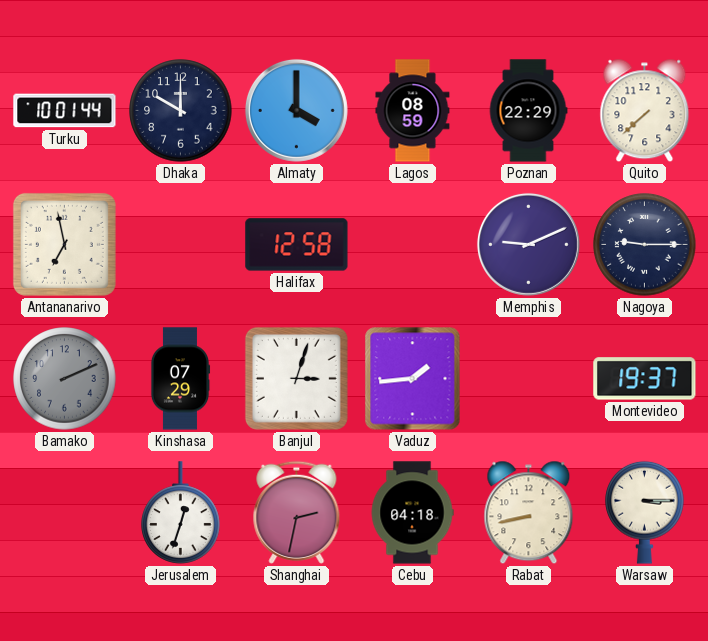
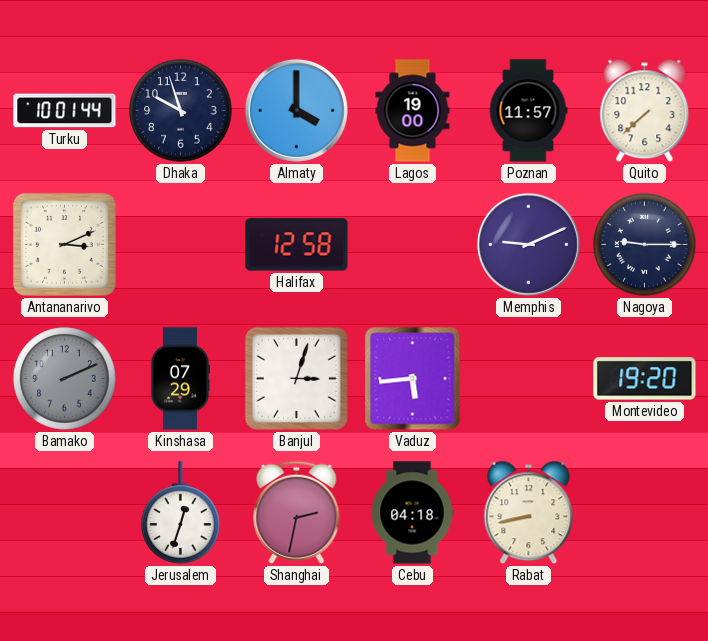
Dhaka: 10:00 -> 9:57 (181, 111)
Lagos: 08:59 -> 19:00 (413, 111)
Poznan: 22:29 -> 11:57 (528, 111)
Antananarivo: 6:58 -> 3:11 (64, 244)
Vaduz: 1:44 -> 5:44 (413, 379)
Montevideo: 19:37 -> 19:20 (645, 379)
Warsaw: 3:15 -> none (645, 512)
